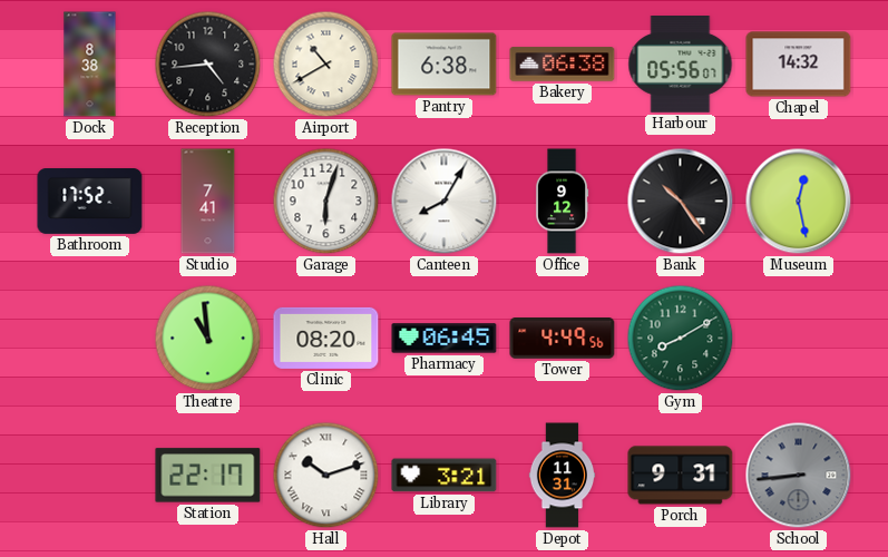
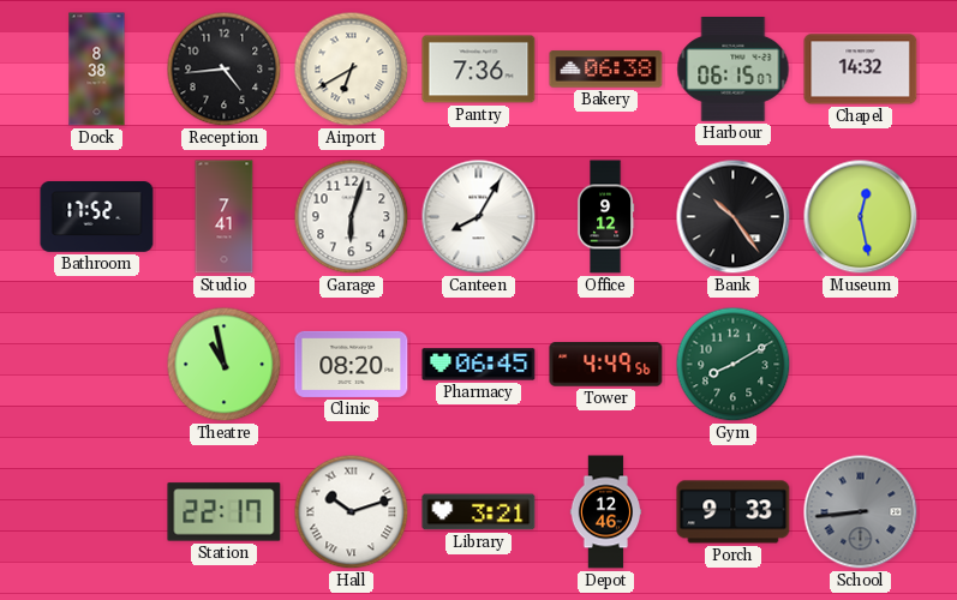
Airport: 10:40 -> 6:40 (352, 70)
Pantry: 6:38 -> 7:36 (479, 70)
Harbour: 05:56 -> 06:15 (734, 70)
Theatre: 10:59 -> 10:58 (225, 365)
Depot: 11:31 -> 12:46 (606, 512)
Porch: 9:31 -> 9:33 (734, 512)
